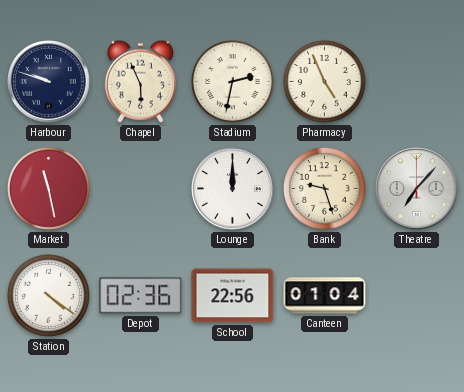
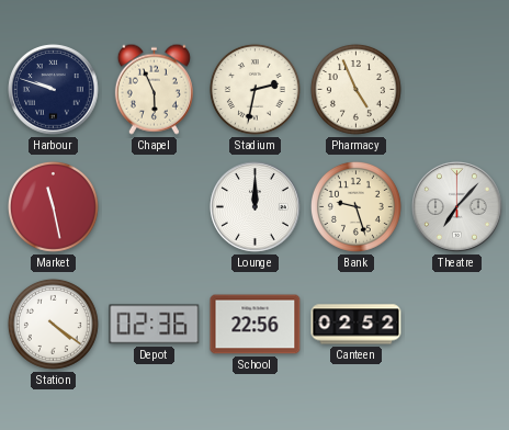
Canteen: 01:04 -> 02:52 (357, 325)
